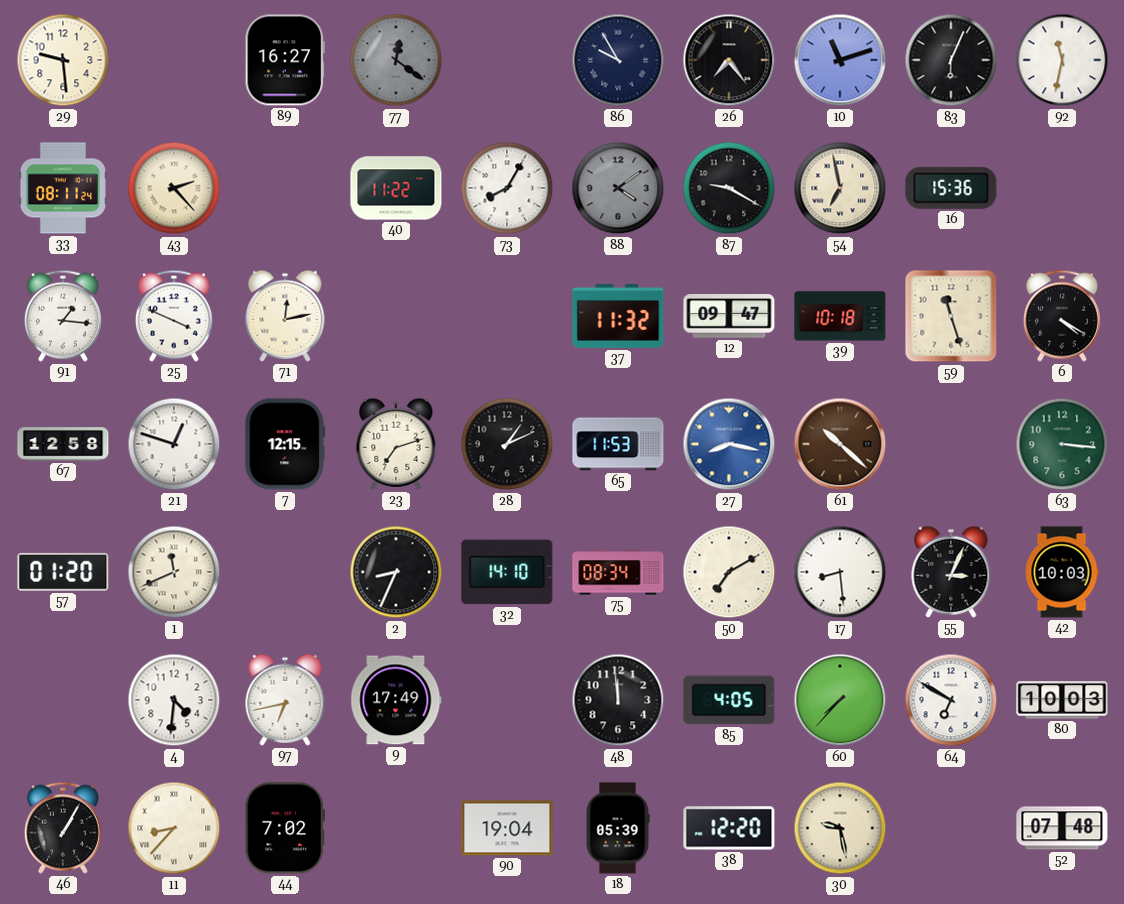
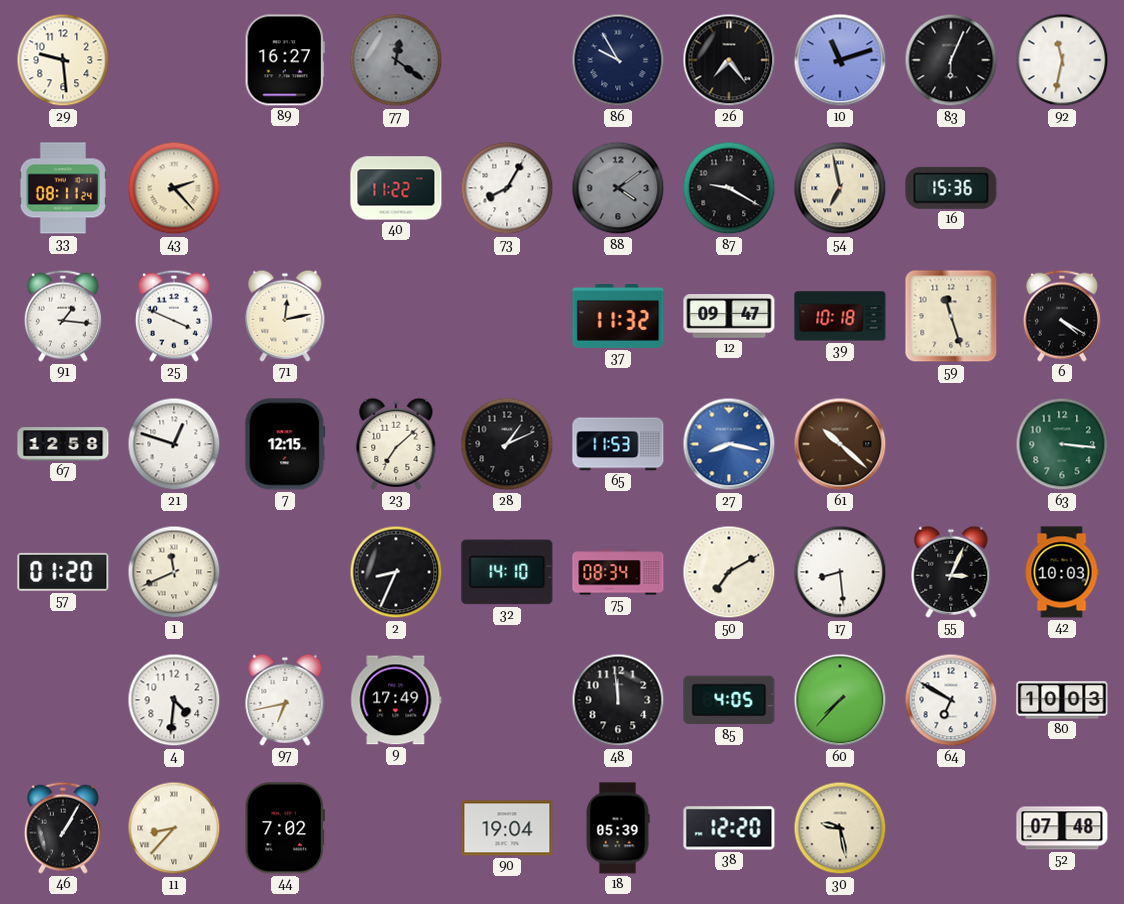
23: 7:12 -> 7:08 (396, 444)
